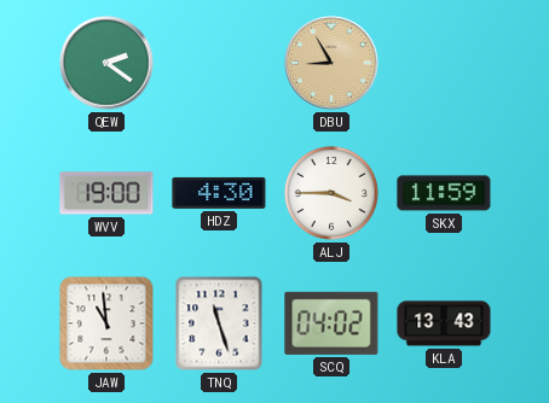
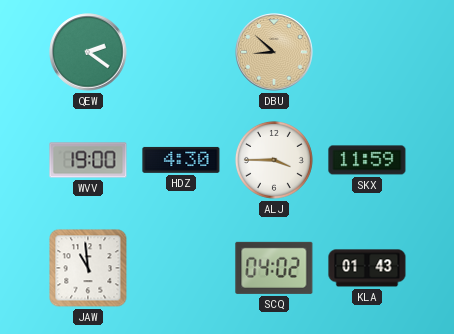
DBU: 8:55 -> 8:52 (274, 52)
TNQ: 11:27 -> none (219, 323)
KLA: 13:43 -> 01:43 (367, 268)
